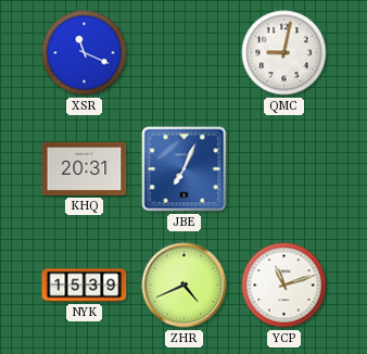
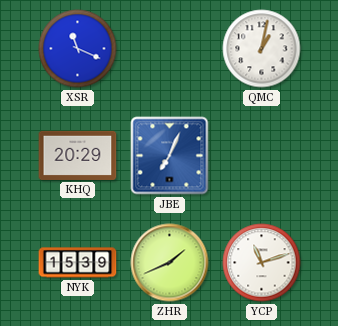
QMC: 9:02 -> 1:02 (262, 49)
KHQ: 20:31 -> 20:29 (78, 155)
ZHR: 4:41 -> 1:41 (170, 263)
